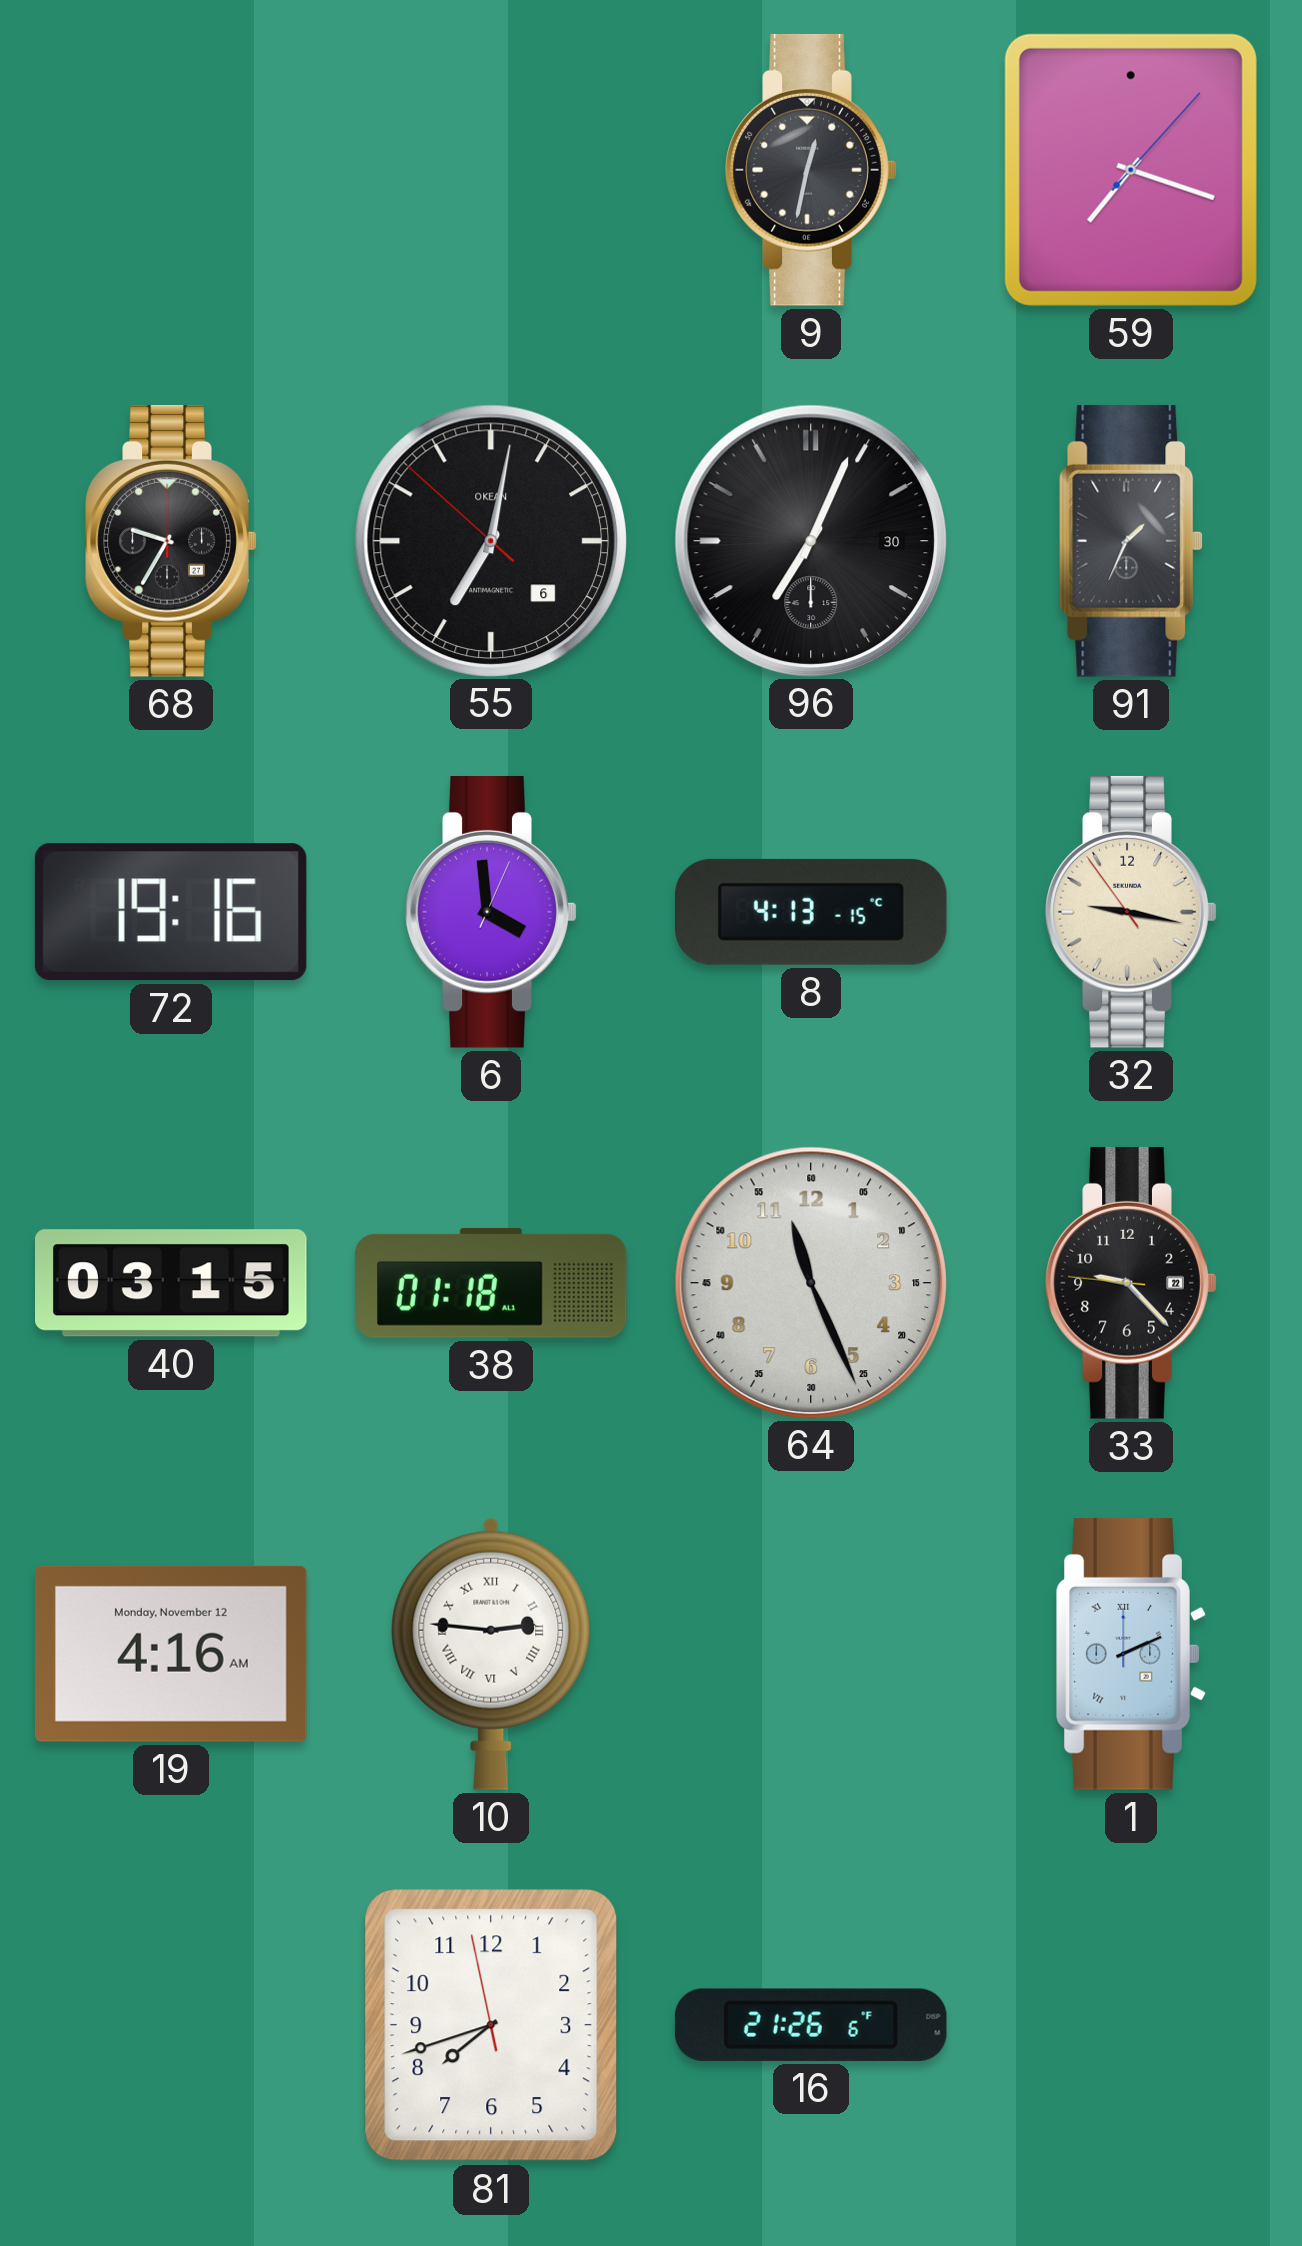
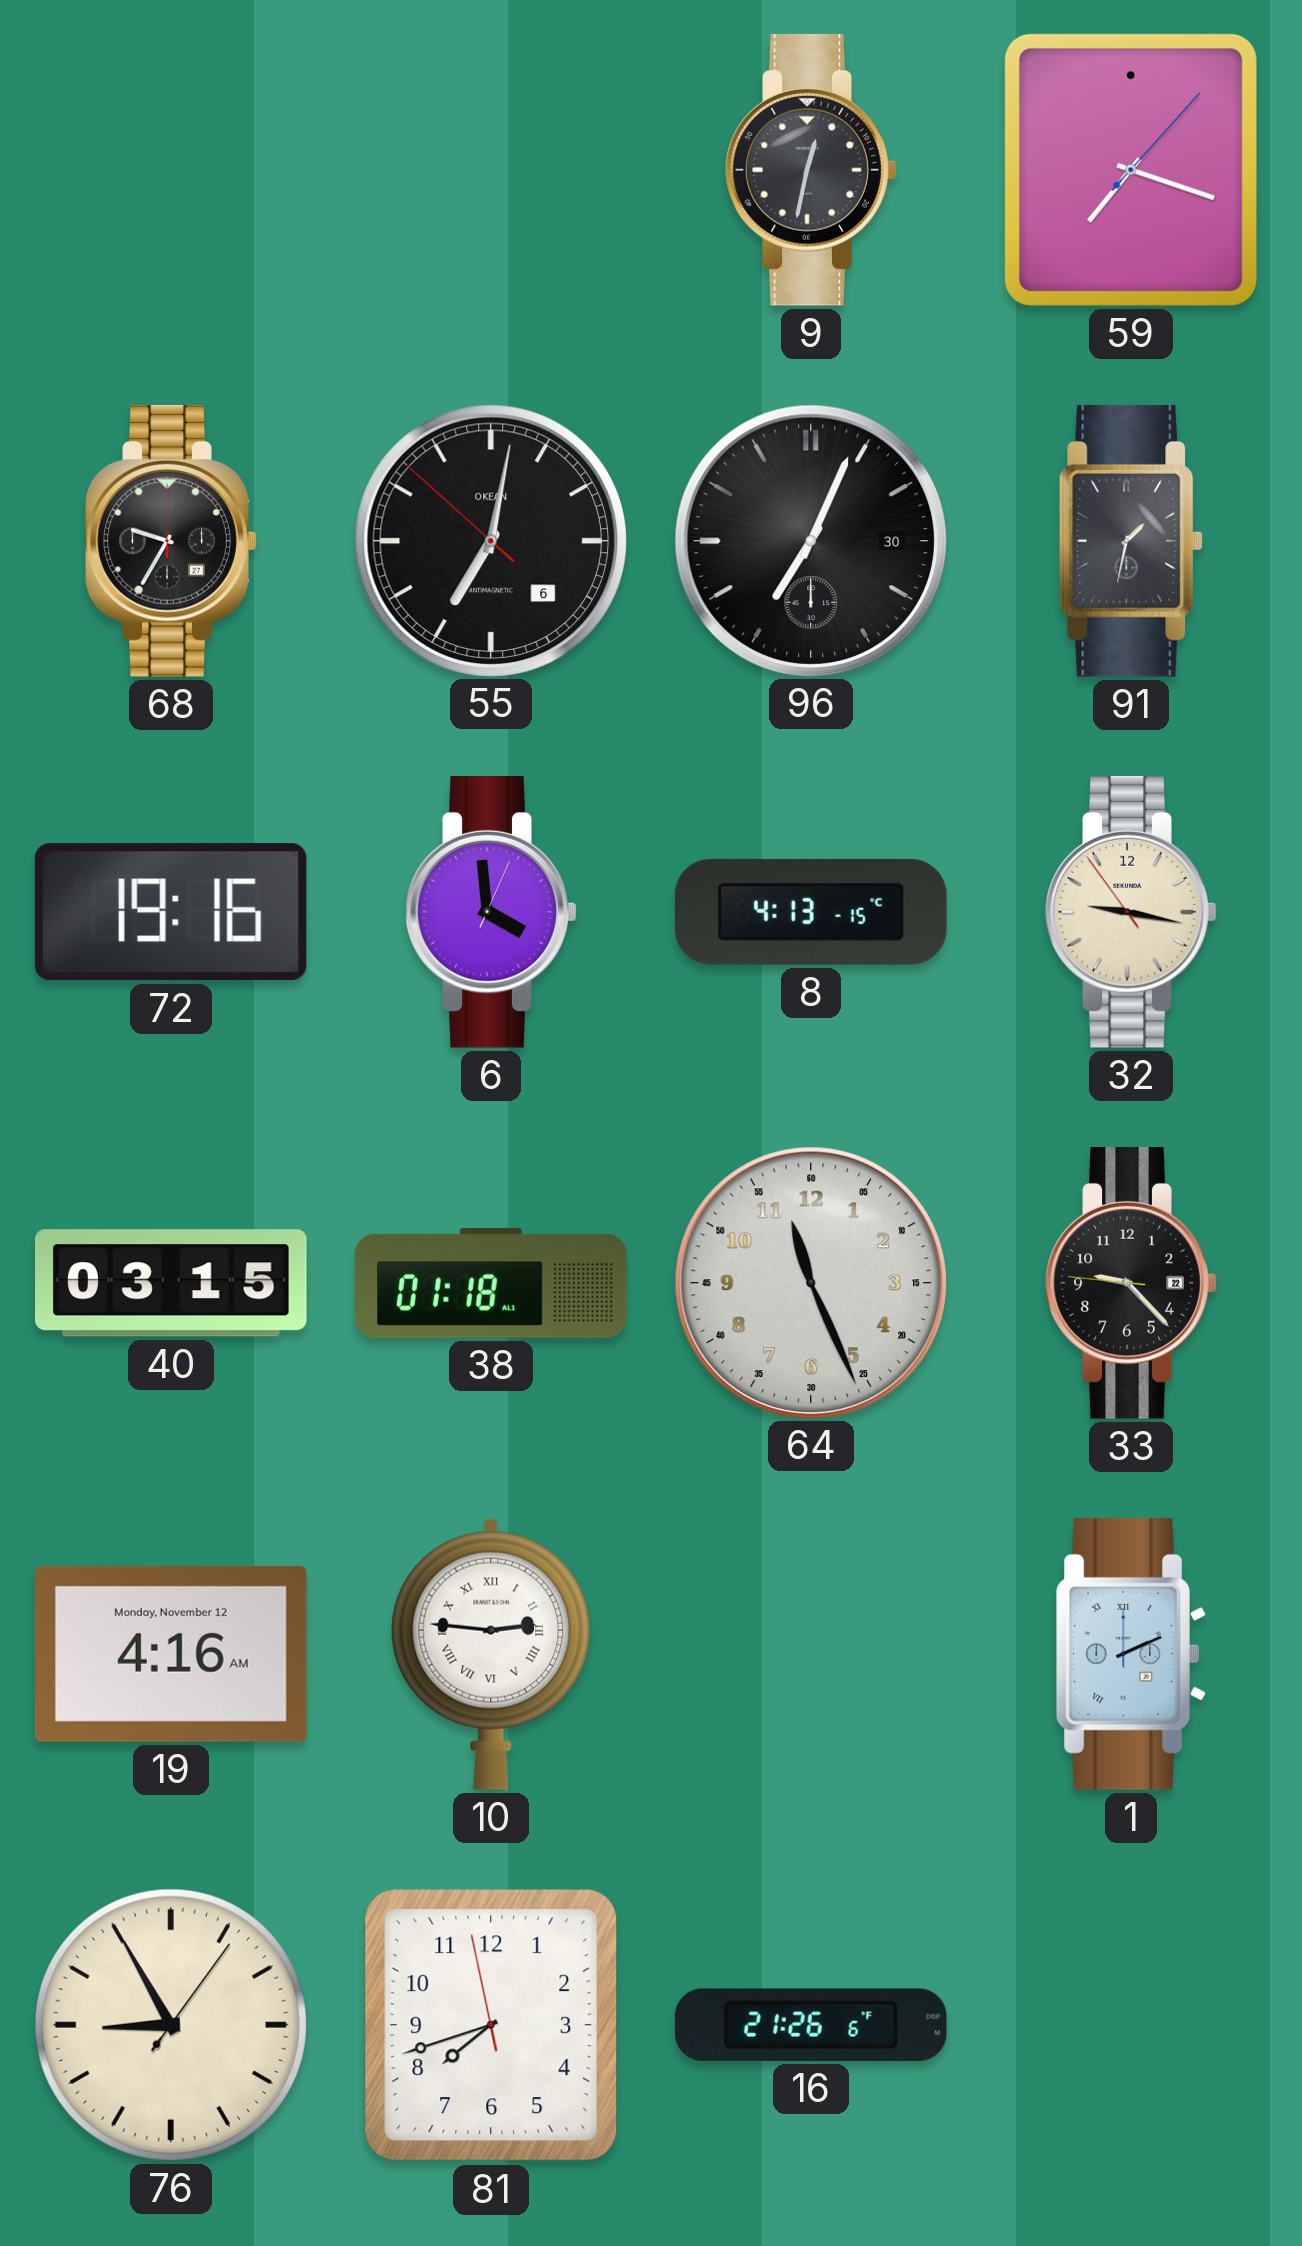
91: 1:34 -> 1:32 (1131, 541)
76: none -> 8:55 (171, 2025)
